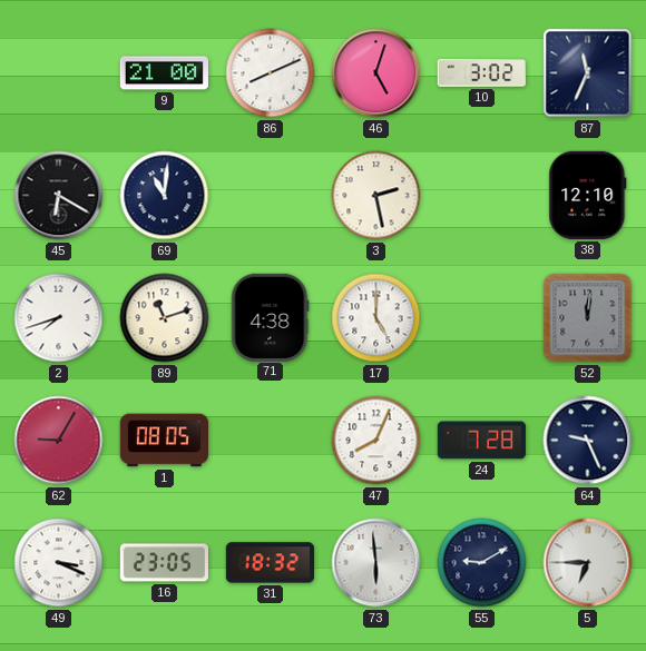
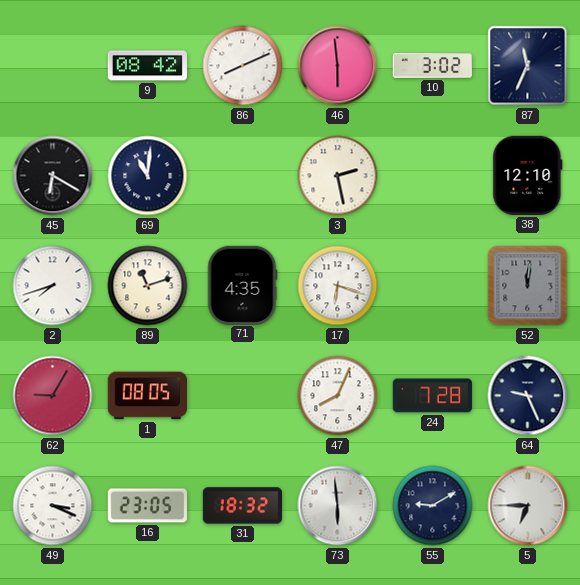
9: 21:00 -> 08:42 (147, 66)
46: 5:03 -> 5:59 (338, 66)
71: 4:38 -> 4:35 (242, 285)
17: 5:00 -> 6:18 (338, 286)
